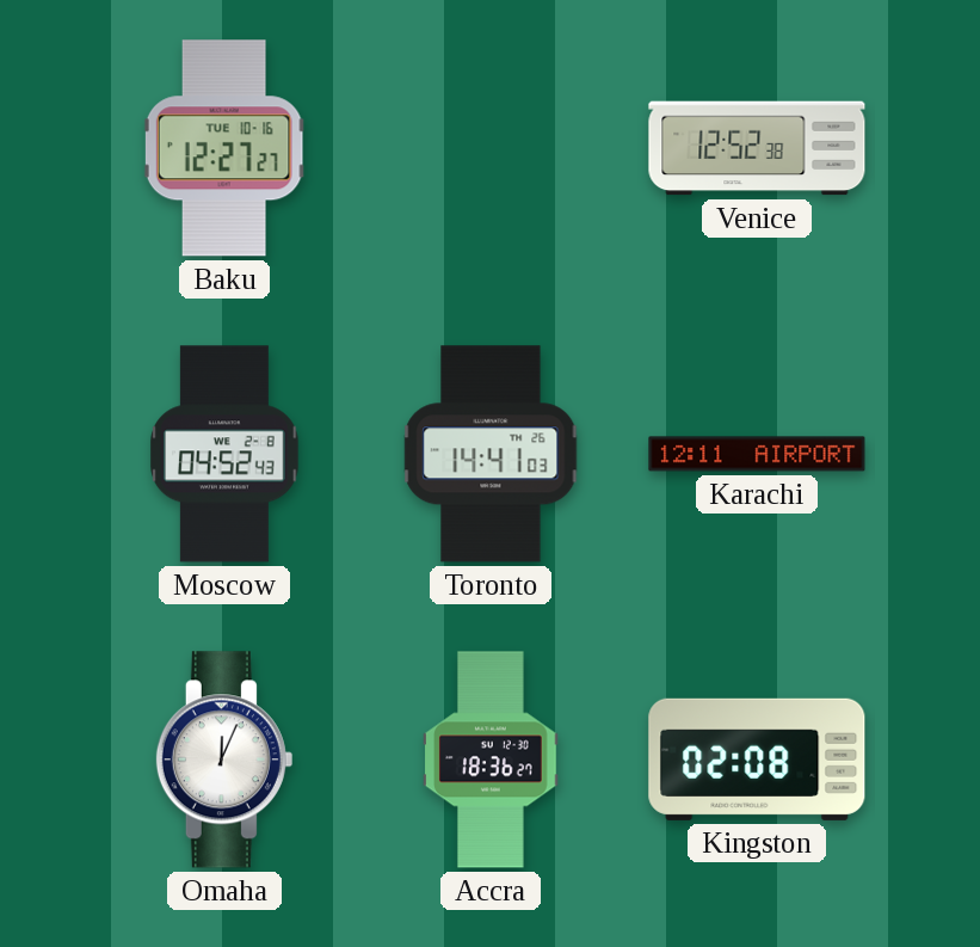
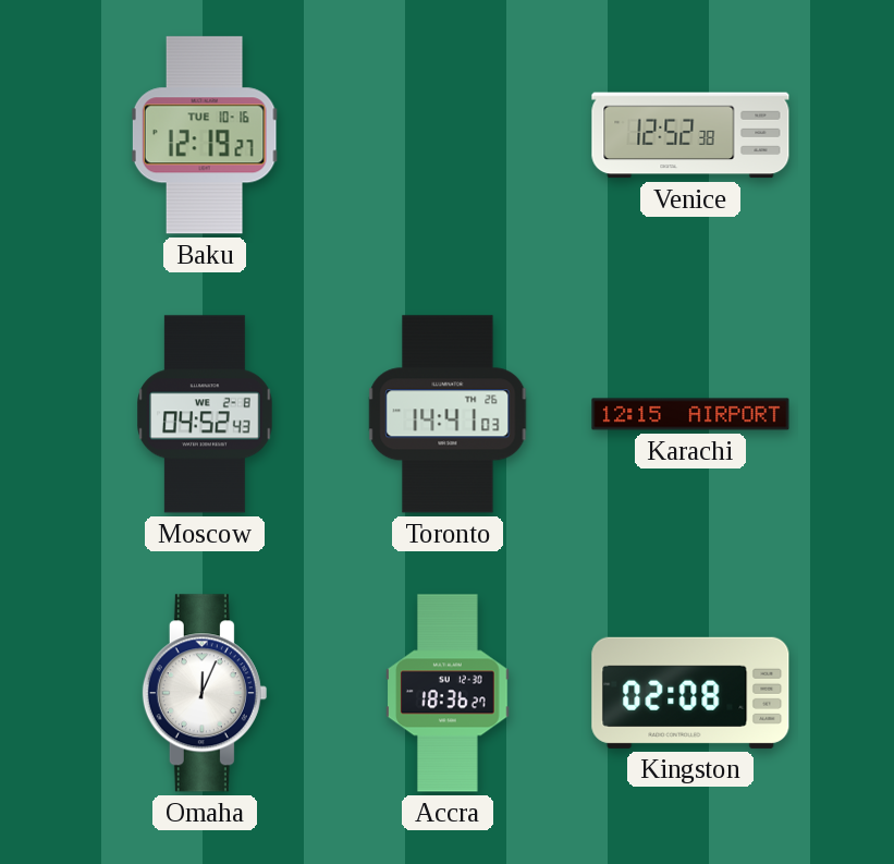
Baku: 12:27 -> 12:19 (205, 135)
Karachi: 12:11 -> 12:15 (690, 414)
